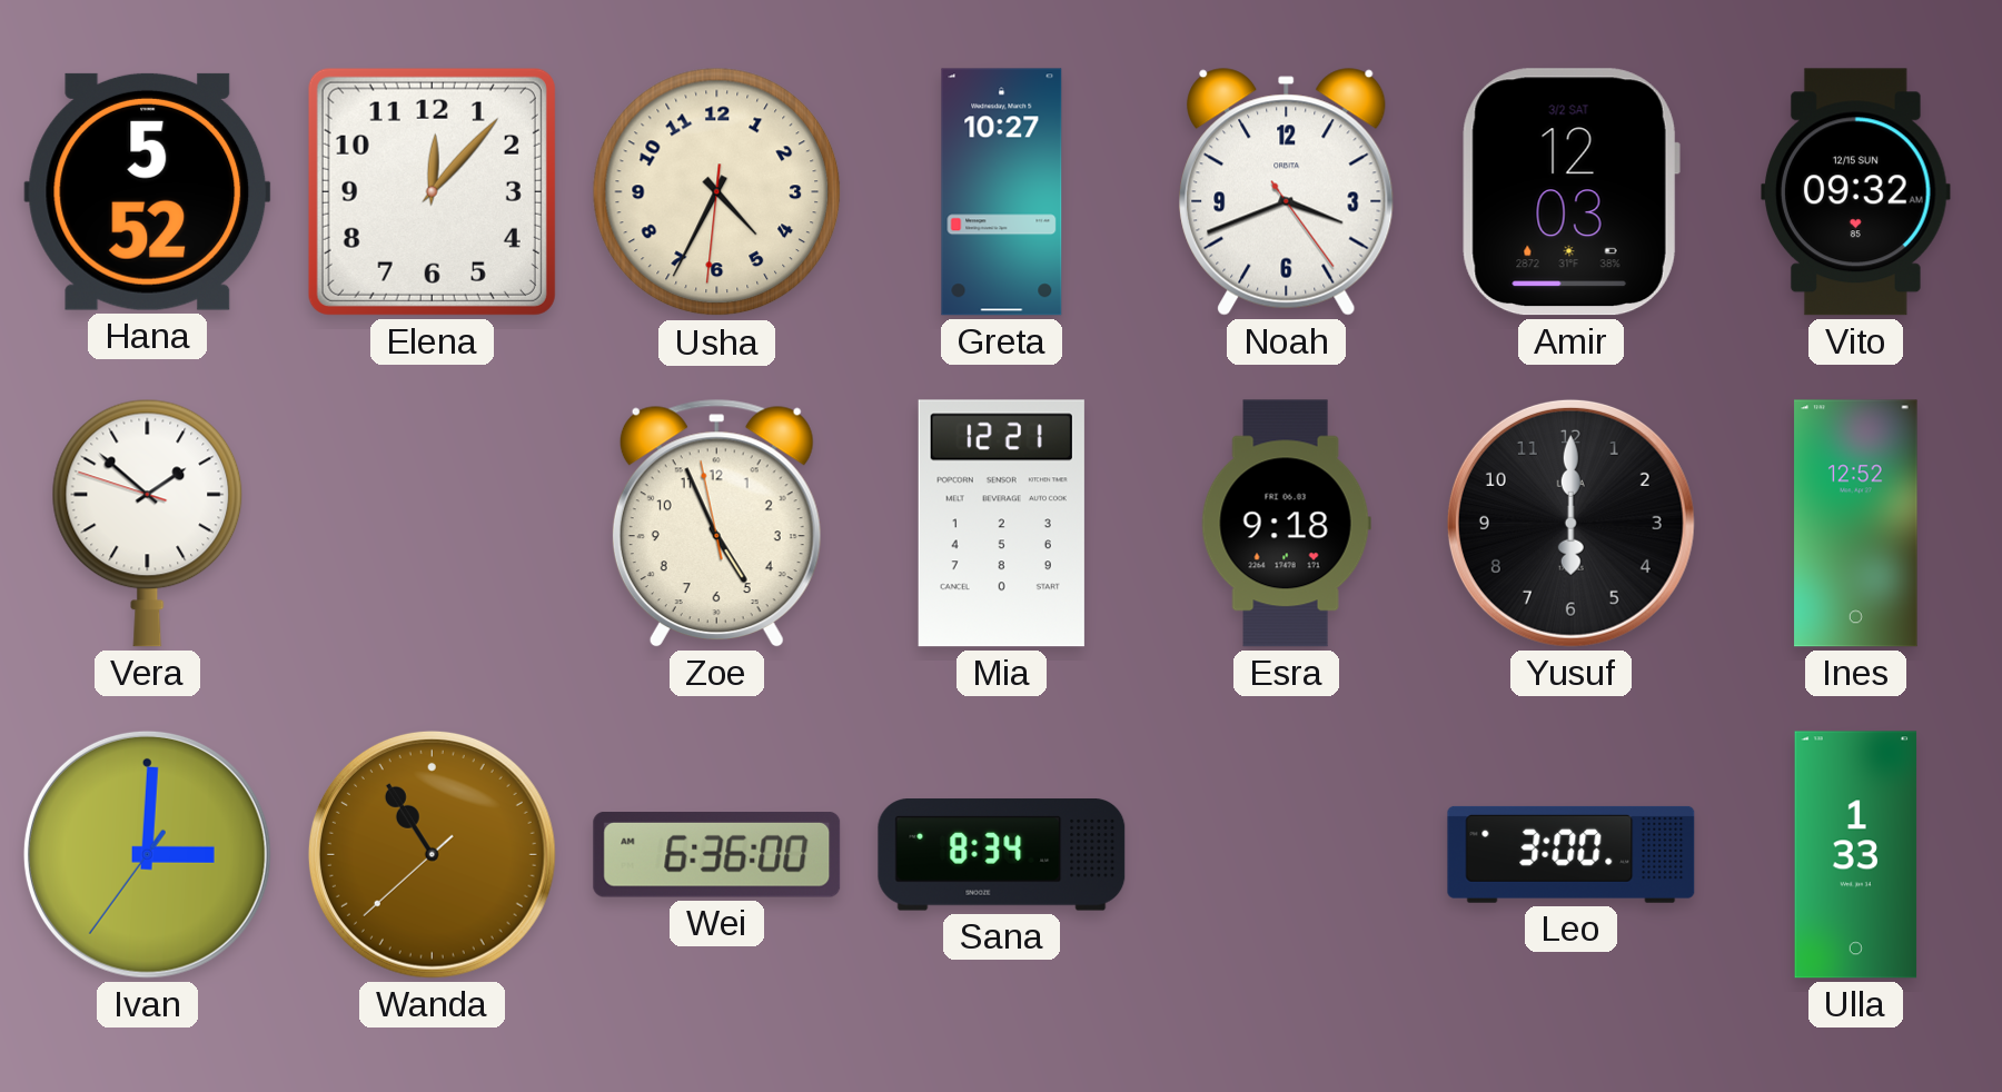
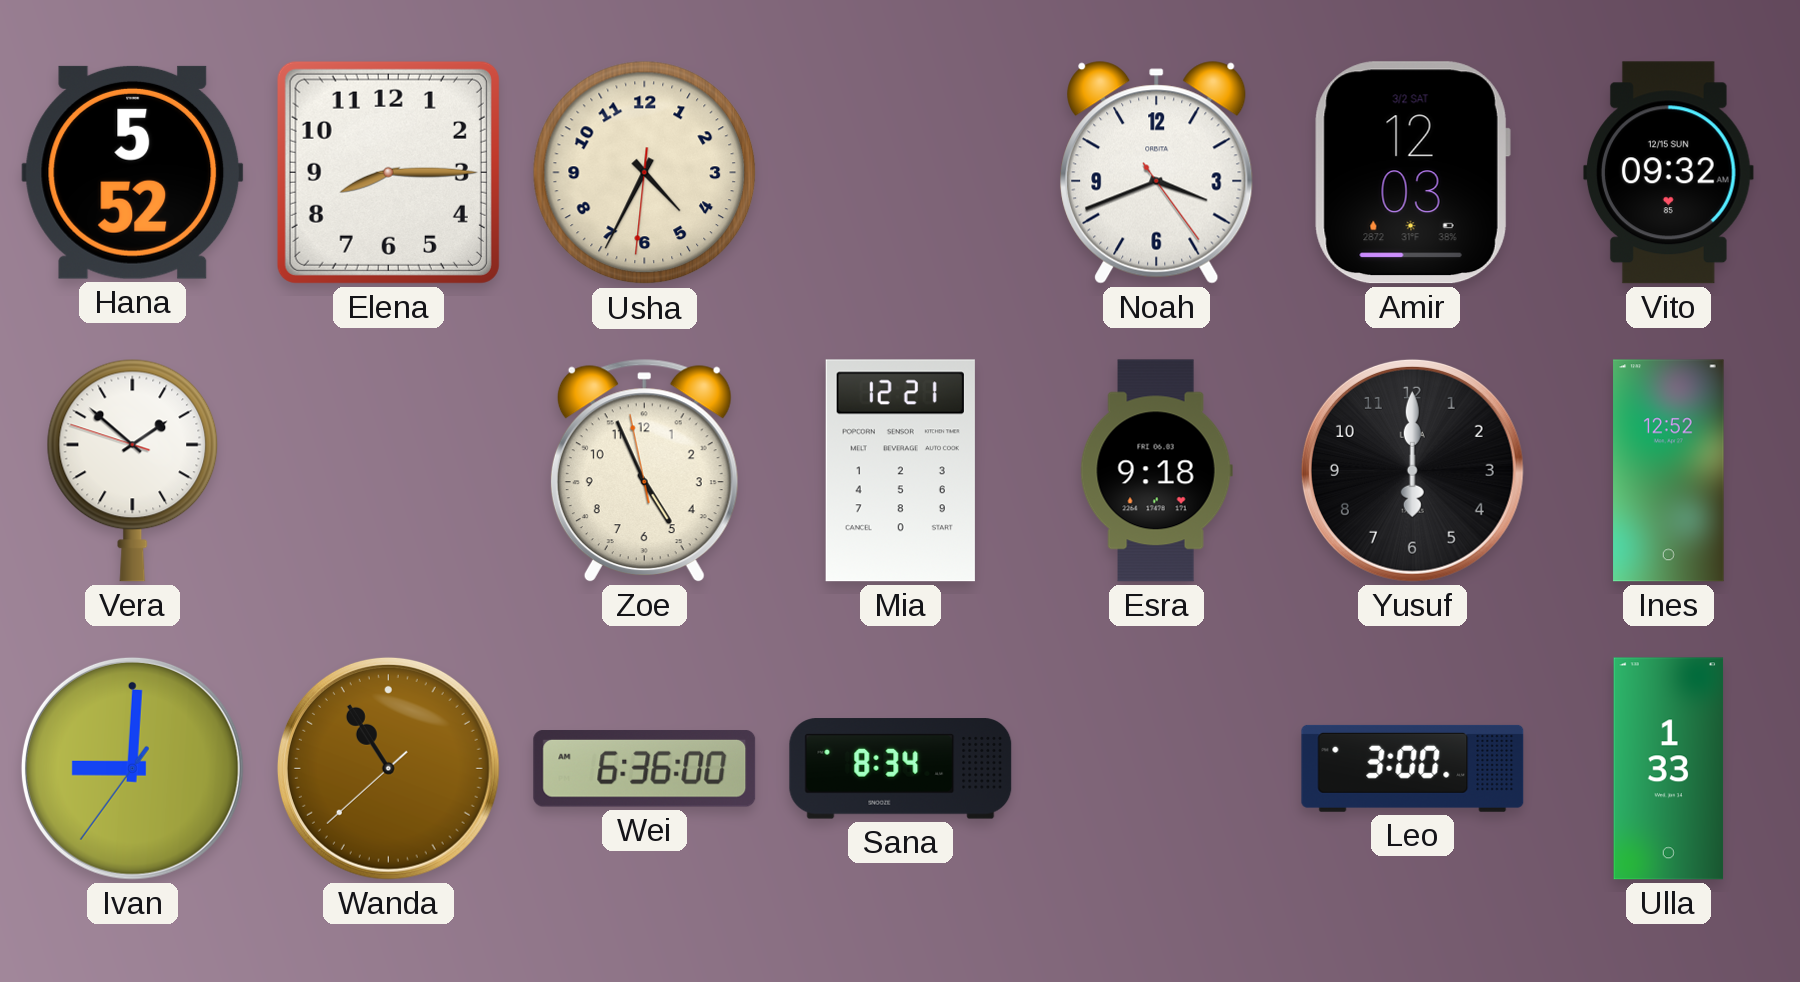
Elena: 12:07 -> 8:15 (388, 172)
Greta: 10:27 -> none (1002, 192)
Ivan: 3:00 -> 9:00 (132, 768)
